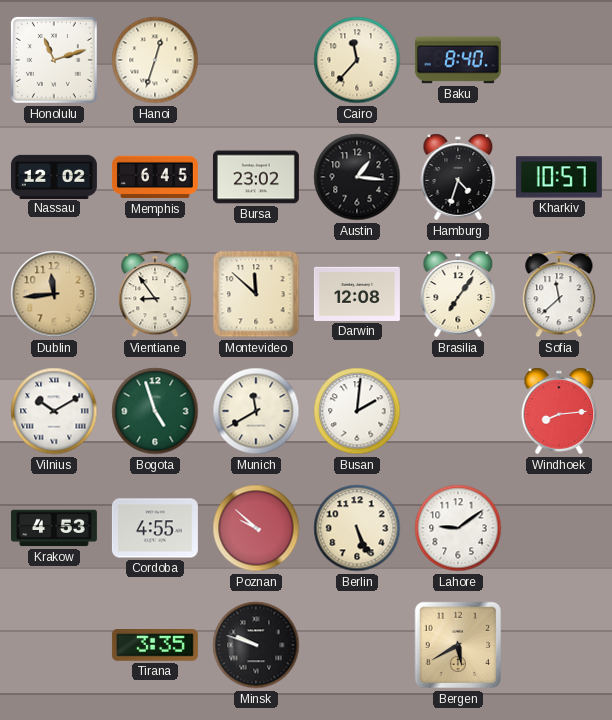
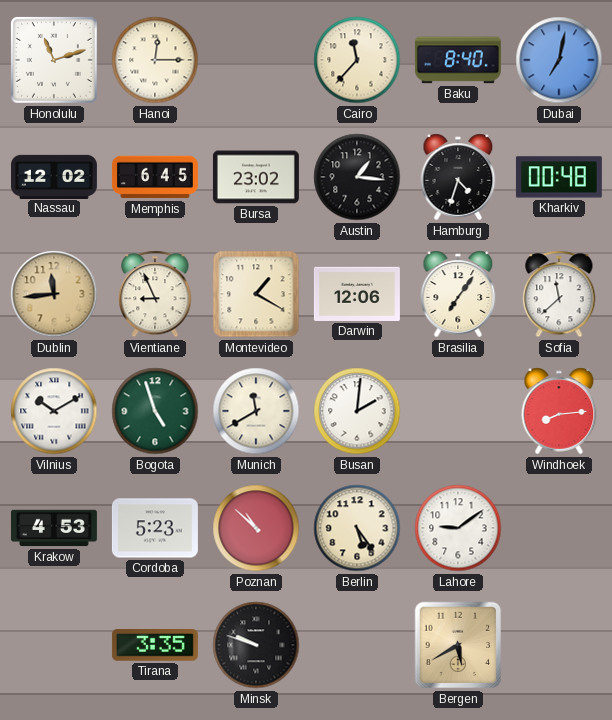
Hanoi: 12:33 -> 12:15 (155, 60)
Dubai: none -> 7:02 (559, 60)
Kharkiv: 10:57 -> 00:48 (559, 177)
Vientiane: 8:54 -> 8:56 (155, 294)
Montevideo: 11:52 -> 1:20 (256, 294)
Darwin: 12:08 -> 12:06 (357, 294)
Cordoba: 4:55 -> 5:23 (155, 528)
Poznan: 9:52 -> 10:52 (256, 528)
Berlin: 5:26 -> 5:24 (357, 528)
